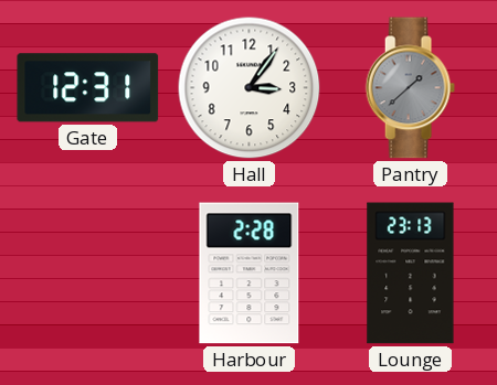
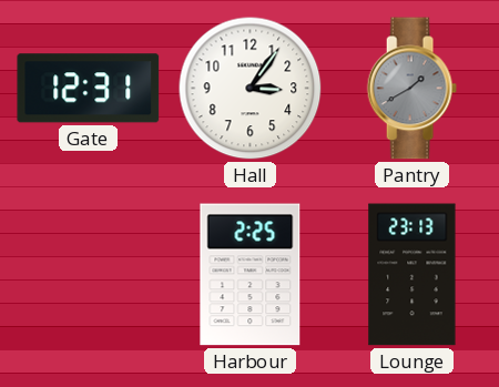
Pantry: 1:38 -> 1:40 (411, 89)
Harbour: 2:28 -> 2:25 (251, 275)
